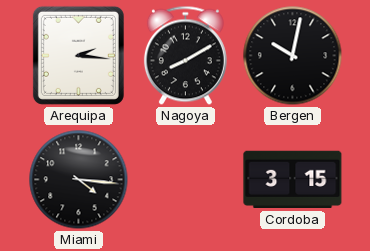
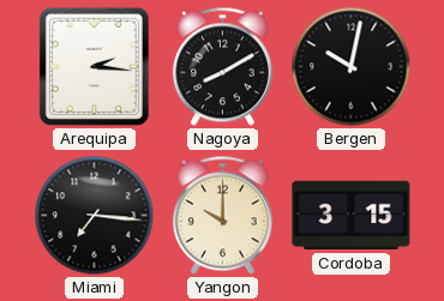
Miami: 4:16 -> 7:16 (95, 216)
Yangon: none -> 10:00 (222, 216)
